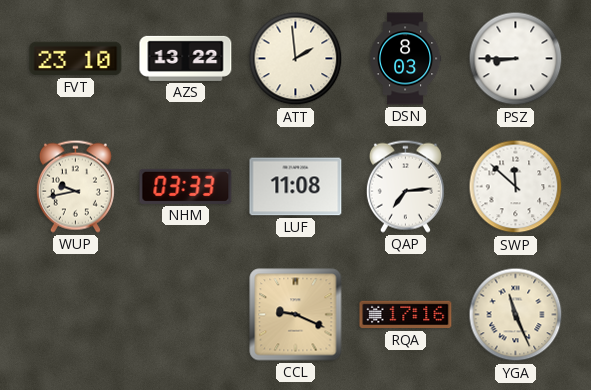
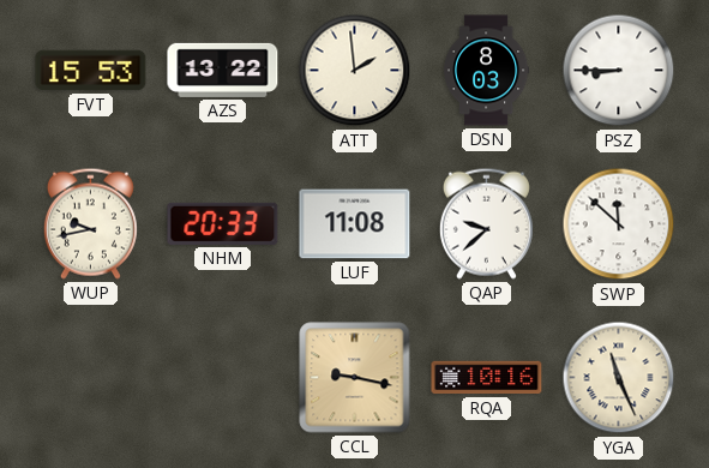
FVT: 23:10 -> 15:53 (91, 71)
NHM: 03:33 -> 20:33 (223, 223)
QAP: 7:14 -> 9:38 (486, 223)
CCL: 9:19 -> 9:17 (355, 378)
RQA: 17:16 -> 10:16 (487, 378)
